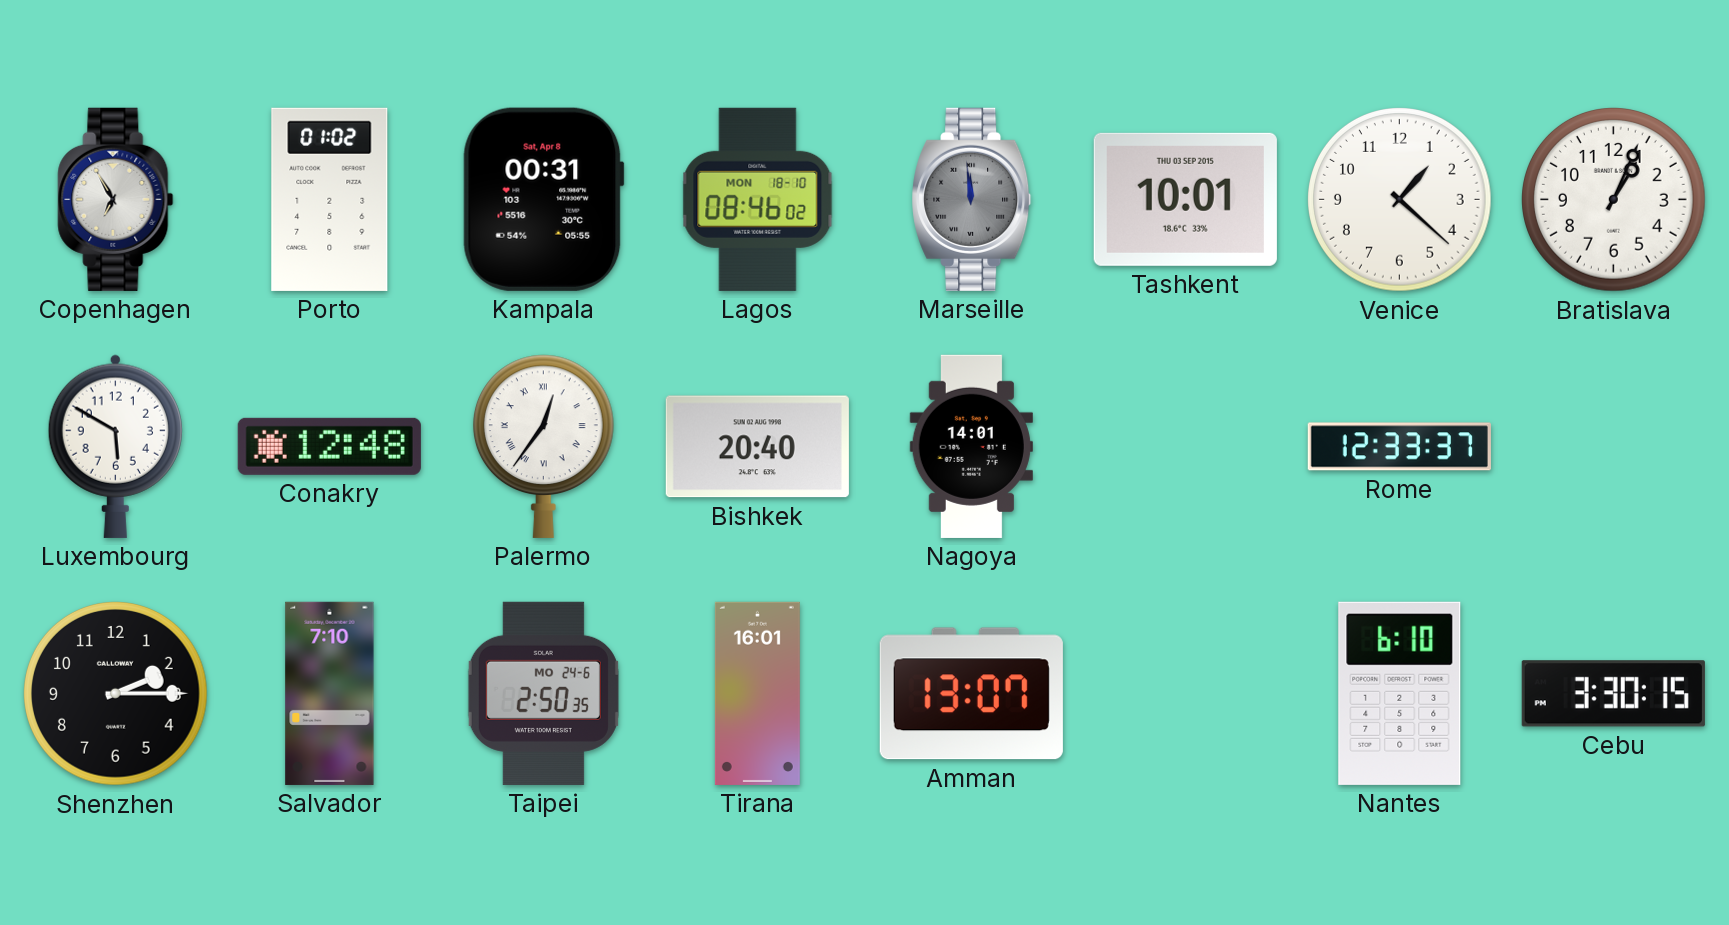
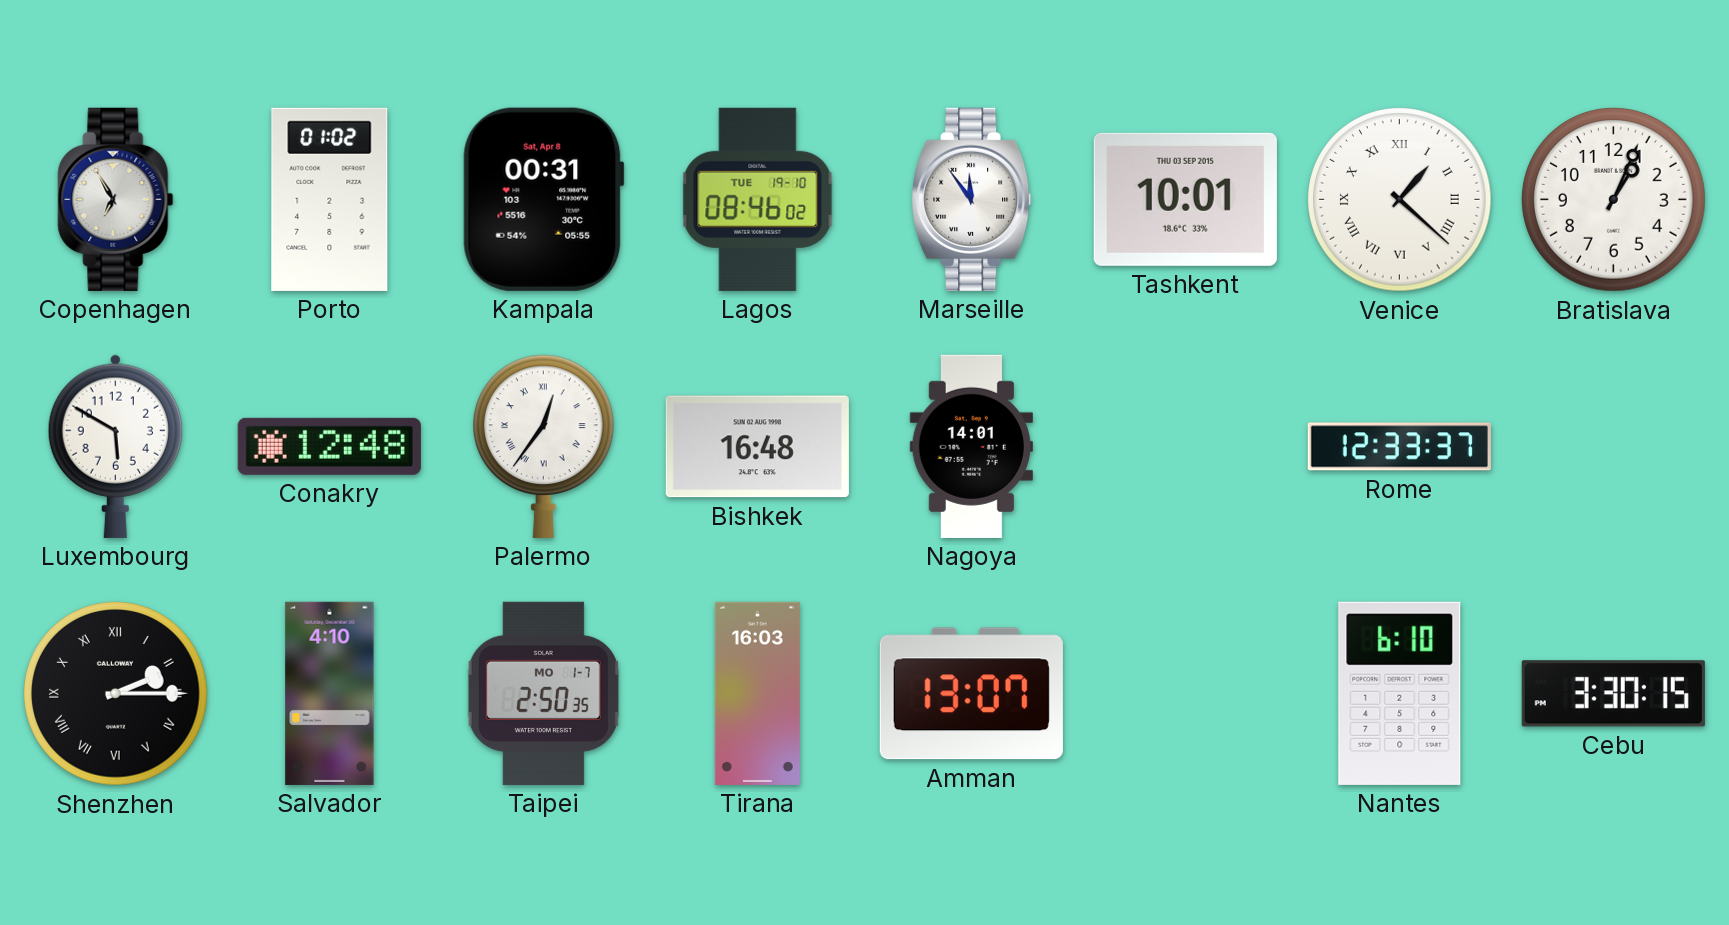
Lagos date: MON 18-10 -> TUE 19-10 (758, 199)
Marseille: 11:59 -> 11:54 (972, 199)
Marseille dial: grey -> white (972, 199)
Venice numerals: Arabic -> Roman (1400, 200)
Bishkek: 20:40 -> 16:48 (757, 447)
Shenzhen numerals: Arabic -> Roman (116, 694)
Salvador: 7:10 -> 4:10 (330, 693)
Taipei date: MO 24-6 -> MO 1-7 (543, 693)
Tirana: 16:01 -> 16:03 (757, 693)
